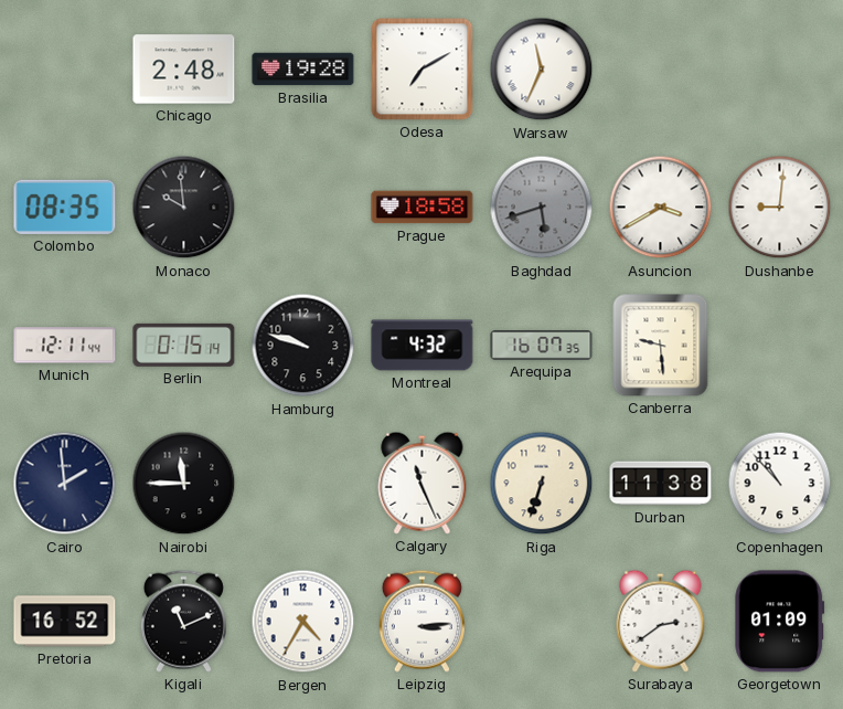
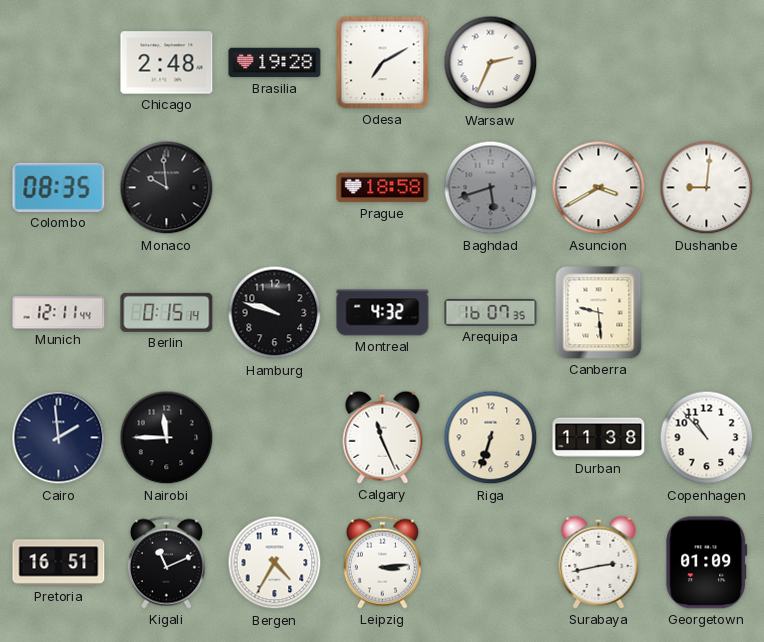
Warsaw: 11:34 -> 2:34 (491, 63)
Pretoria: 16:52 -> 16:51 (59, 563)
Surabaya: 2:39 -> 2:43 (599, 562)
